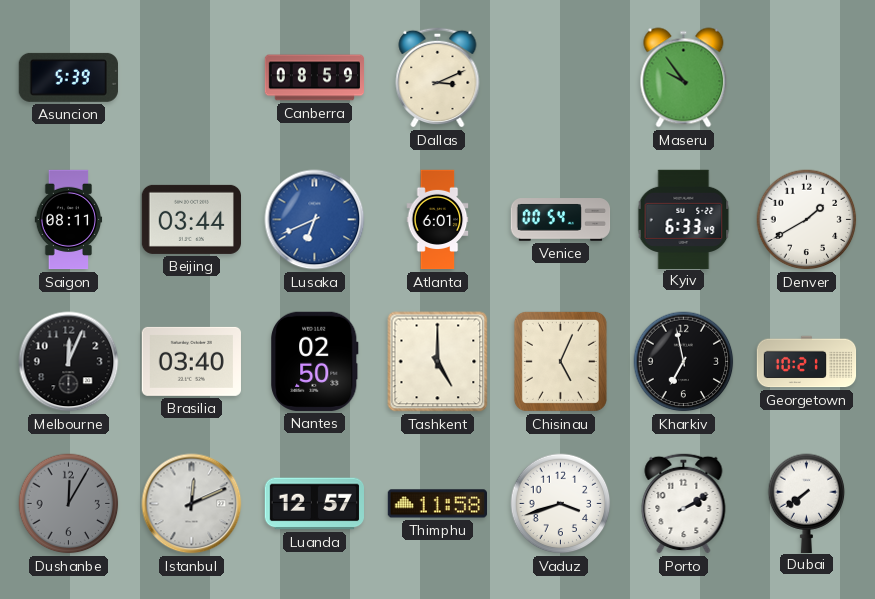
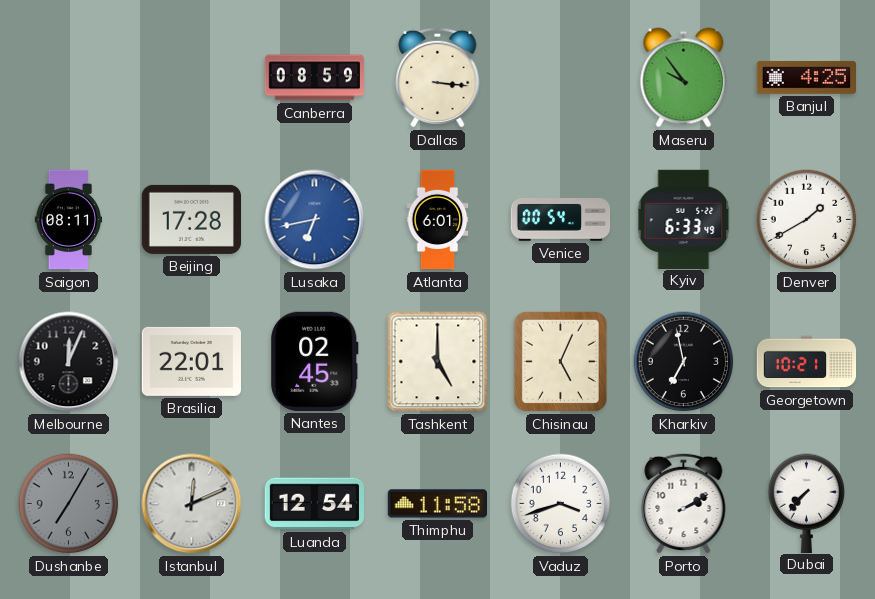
Asuncion: 5:39 -> none (68, 77)
Dallas: 3:11 -> 3:16 (438, 77)
Banjul: none -> 4:25 (806, 77)
Beijing: 03:44 -> 17:28 (191, 219)
Lusaka: 6:41 -> 6:43 (315, 220)
Brasilia: 03:40 -> 22:01 (191, 361)
Nantes: 02:50 -> 02:45 (315, 361)
Dushanbe: 12:05 -> 7:05 (69, 504)
Luanda: 12:57 -> 12:54 (314, 504)
Dubai: 7:39 -> 7:37 (807, 503)
